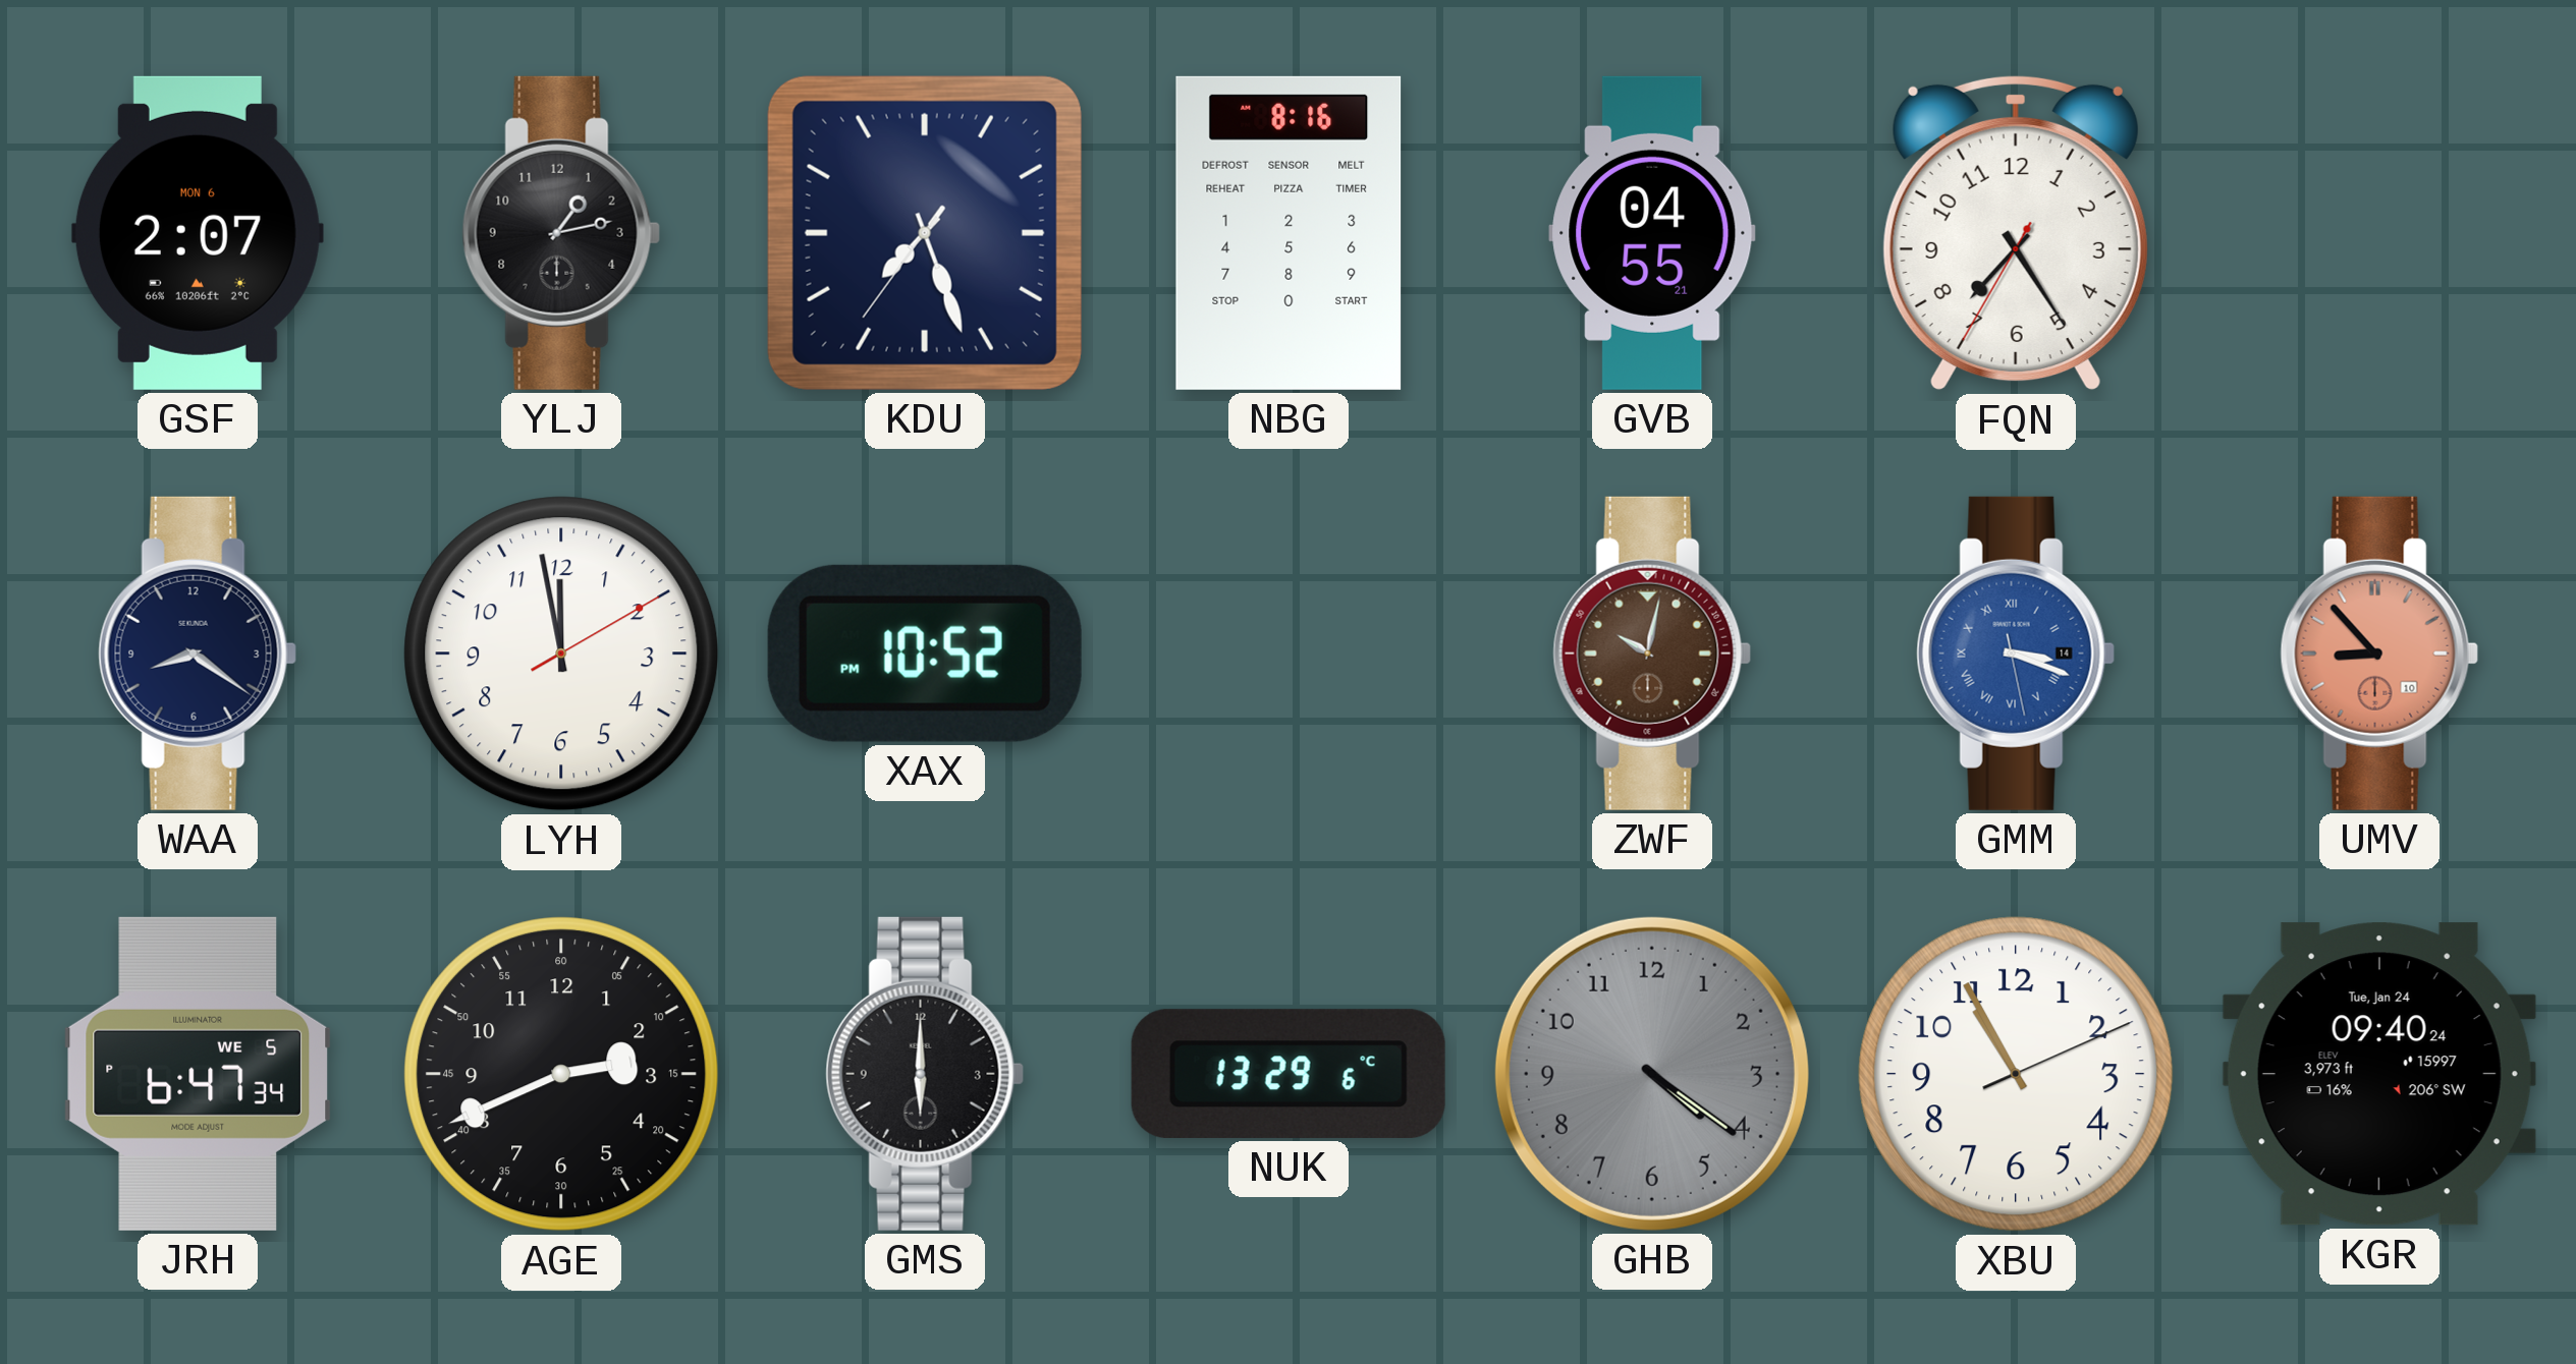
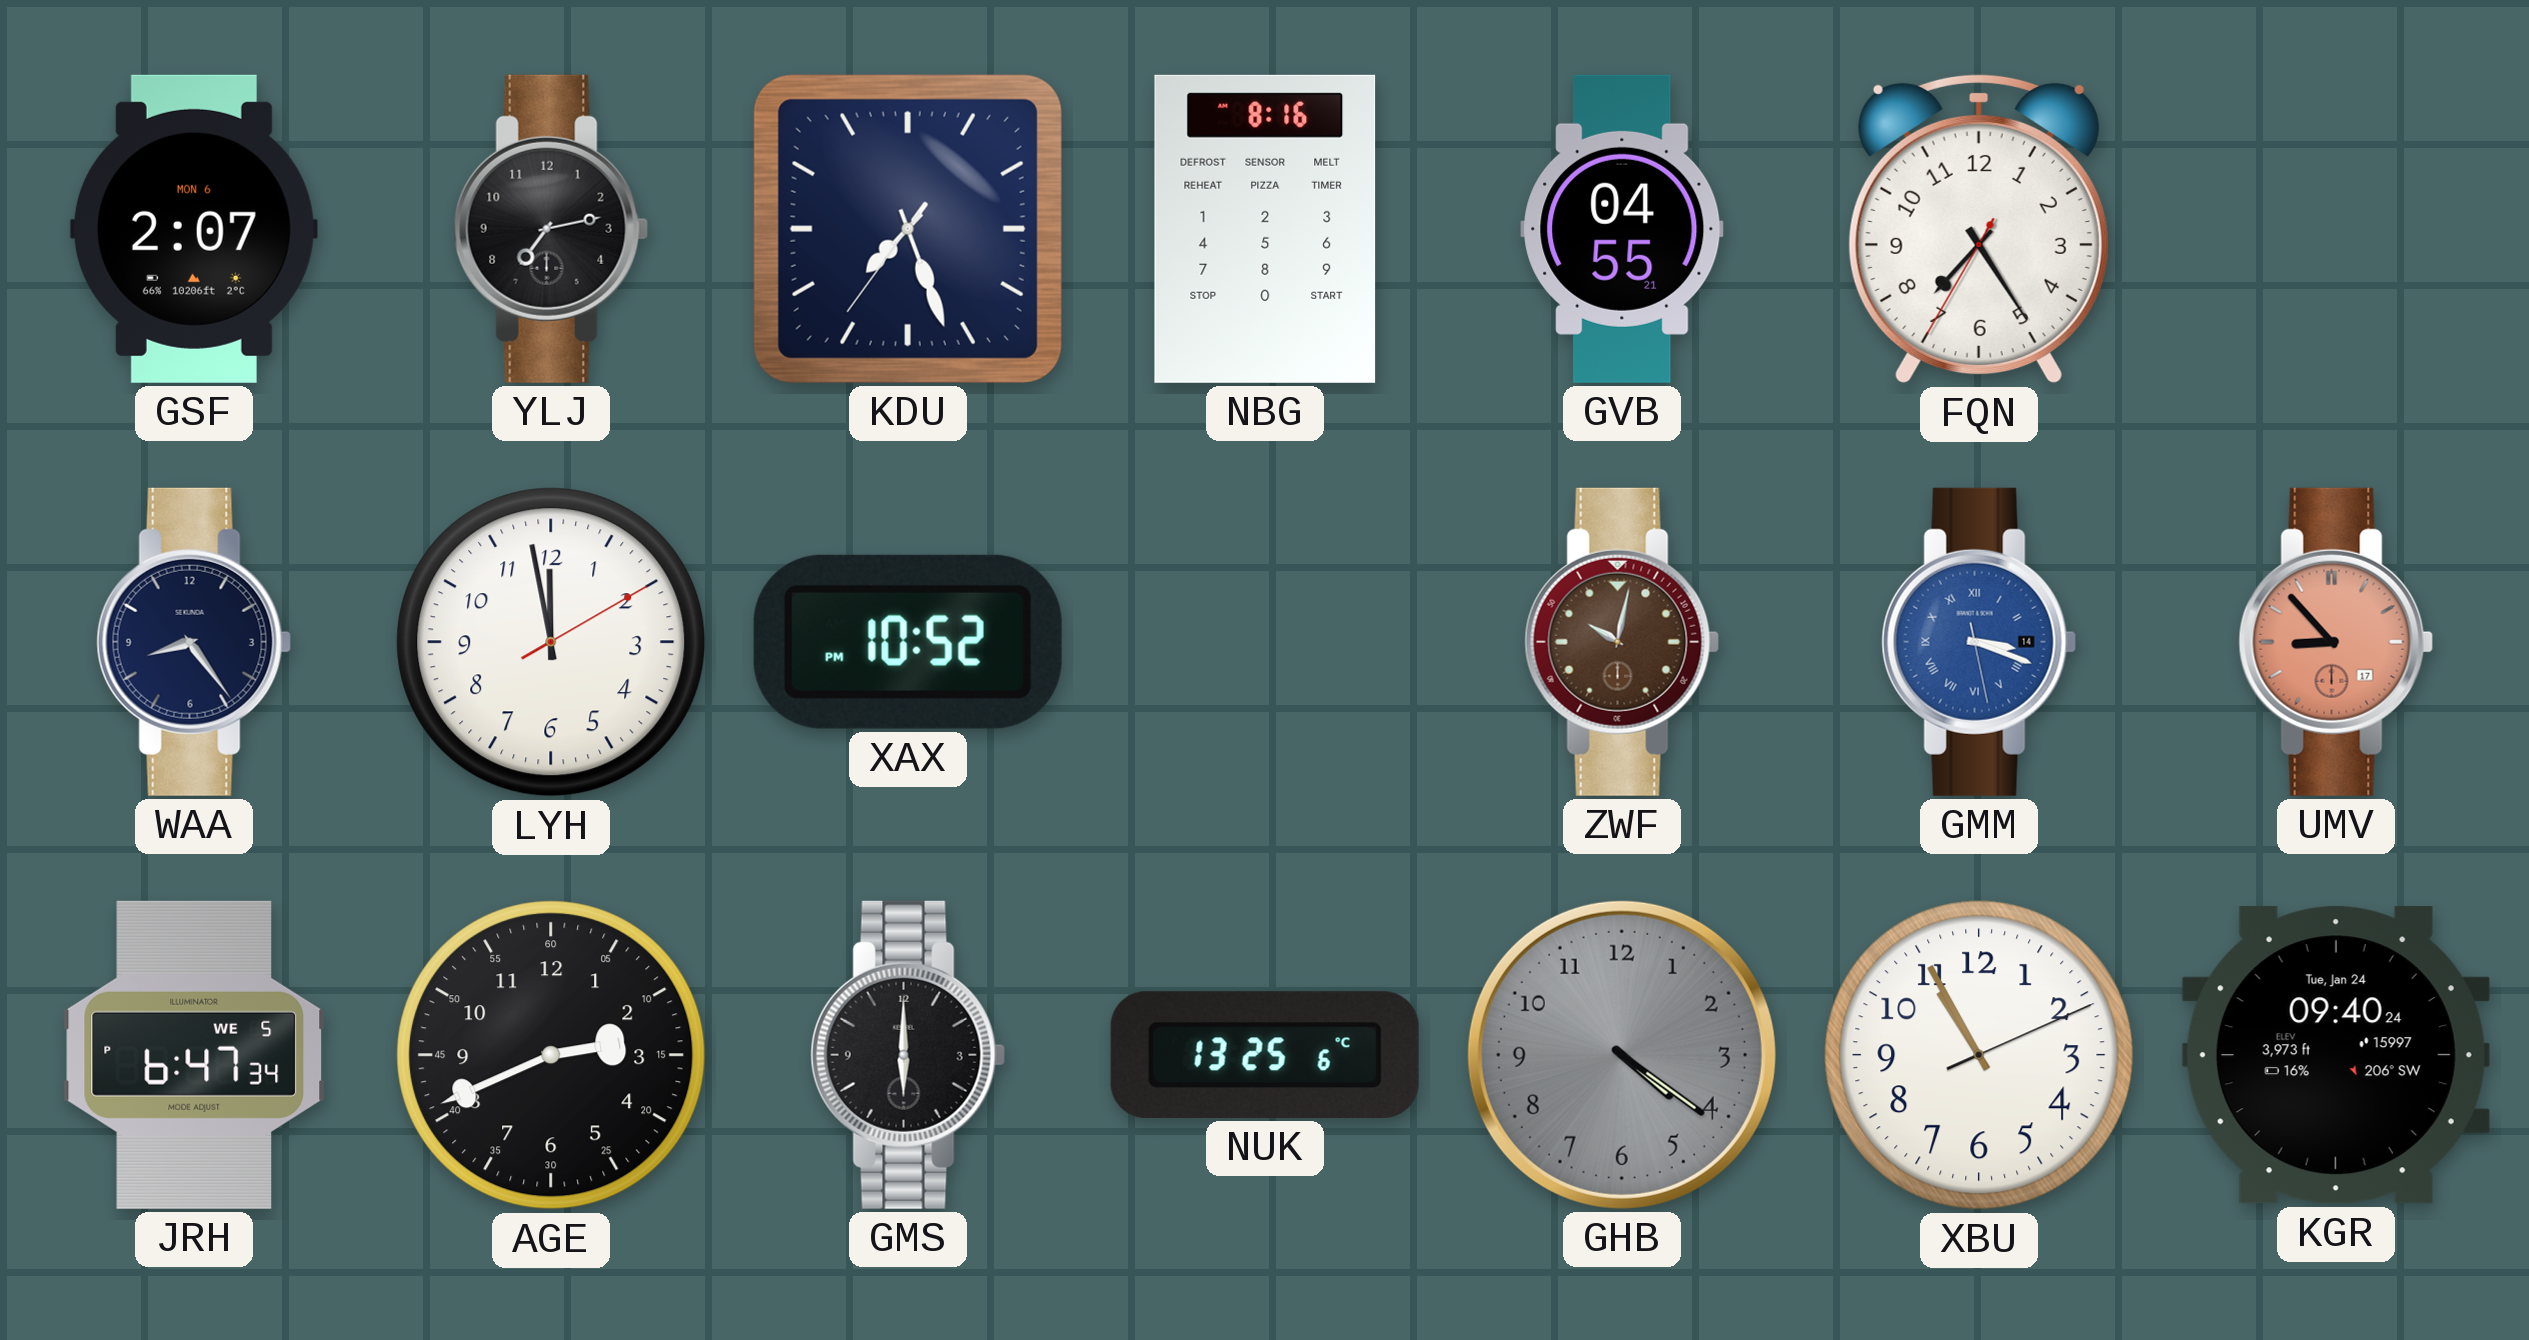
YLJ: 1:13 -> 7:13 (551, 229)
WAA: 8:21 -> 8:24 (194, 642)
UMV date: 10 -> 17 (2336, 642)
NUK: 13:29 -> 13:25 (1265, 1055)
